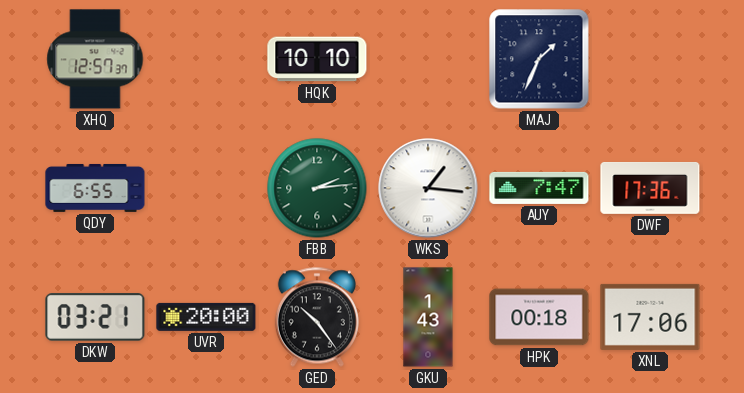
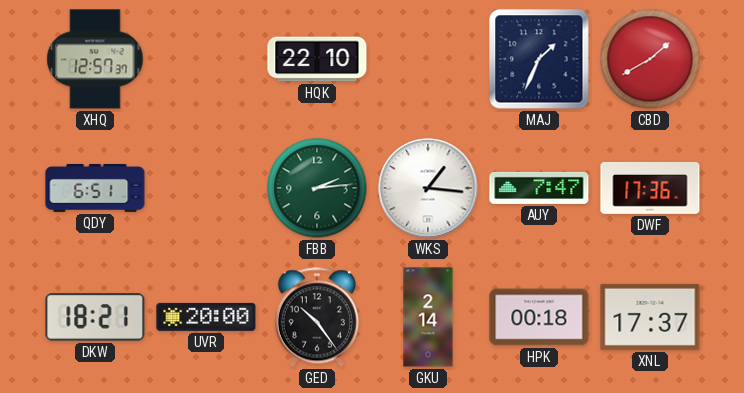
HQK: 10:10 -> 22:10 (317, 59)
CBD: none -> 1:40 (650, 59)
QDY: 6:55 -> 6:51 (95, 188)
DKW: 03:21 -> 18:21 (95, 317)
GKU: 1:43 -> 2:14 (428, 317)
XNL: 17:06 -> 17:37 (650, 317)
